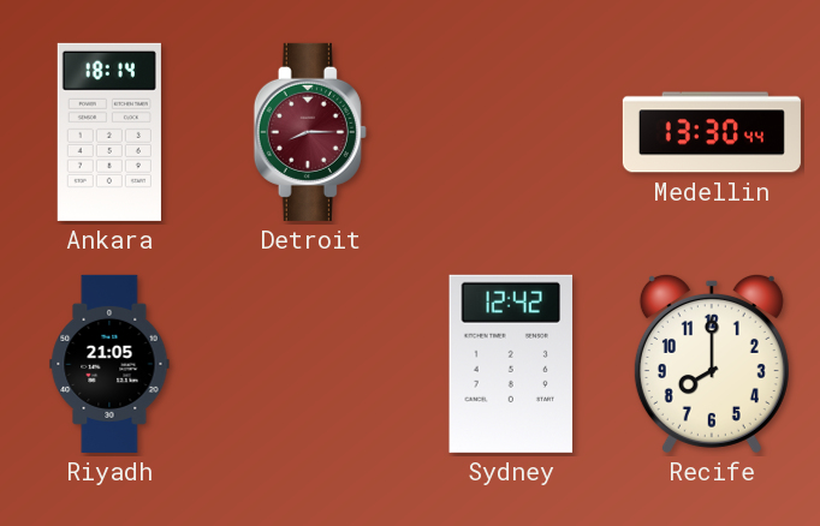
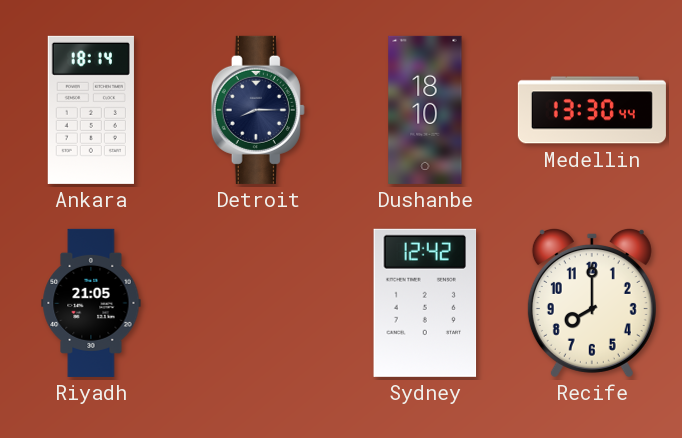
Detroit dial: burgundy -> navy (258, 110)
Dushanbe: none -> 18:10 (425, 110)
